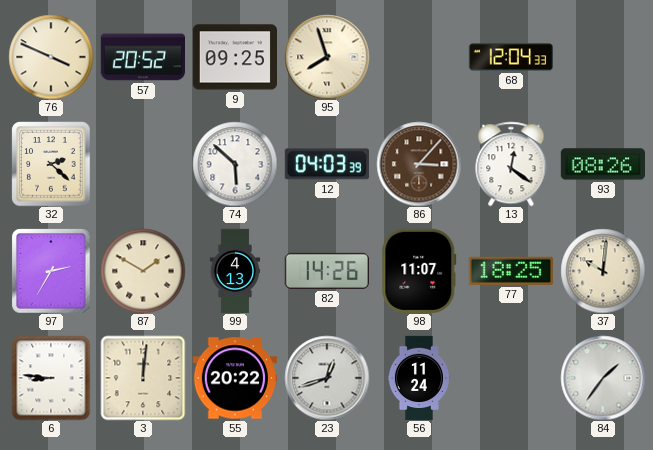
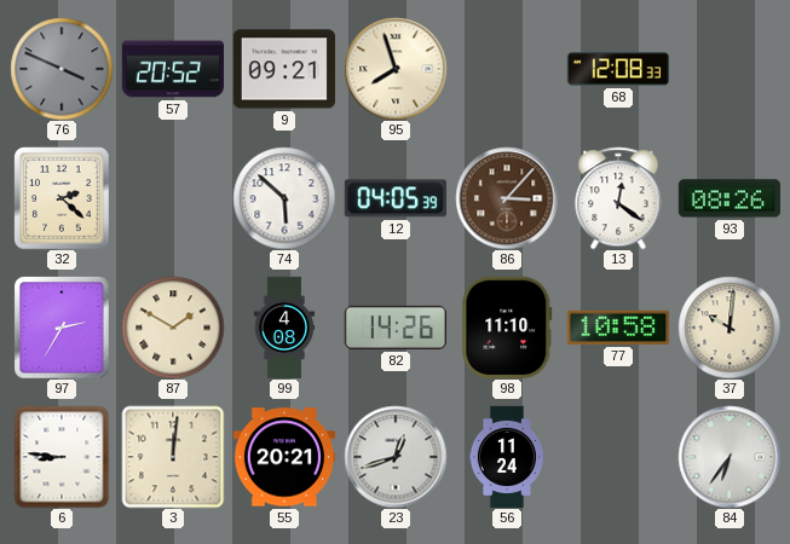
76 dial: cream -> grey (62, 69)
9: 09:25 -> 09:21 (283, 69)
68: 12:04 -> 12:08 (617, 69)
12: 04:03 -> 04:05 (396, 198)
99: 4:13 -> 4:08 (284, 328)
98: 11:07 -> 11:10 (507, 328)
77: 18:25 -> 10:58 (618, 328)
55: 20:22 -> 20:21 (283, 457)
84: 1:36 -> 6:36 (730, 457)
